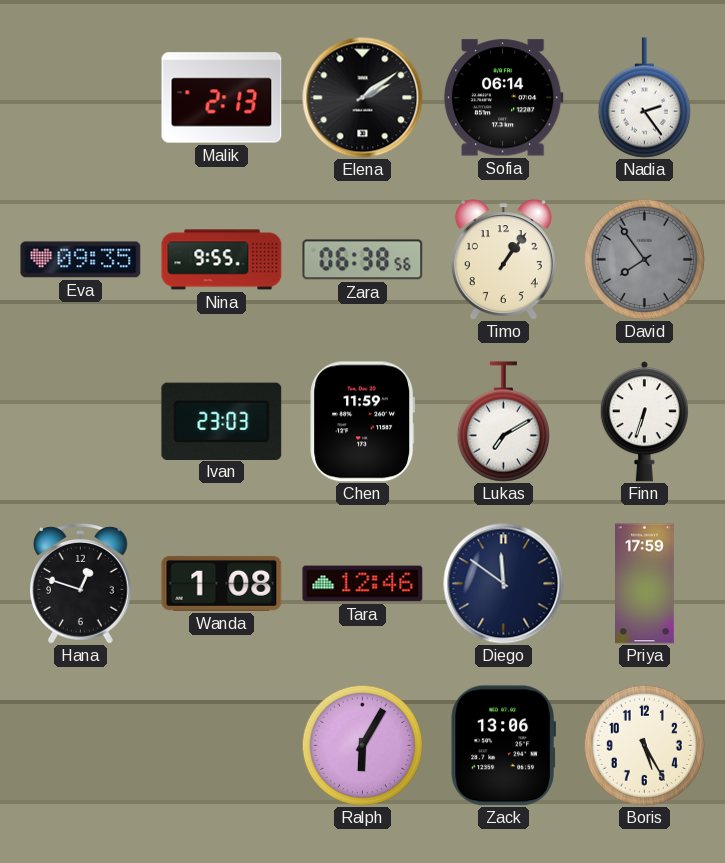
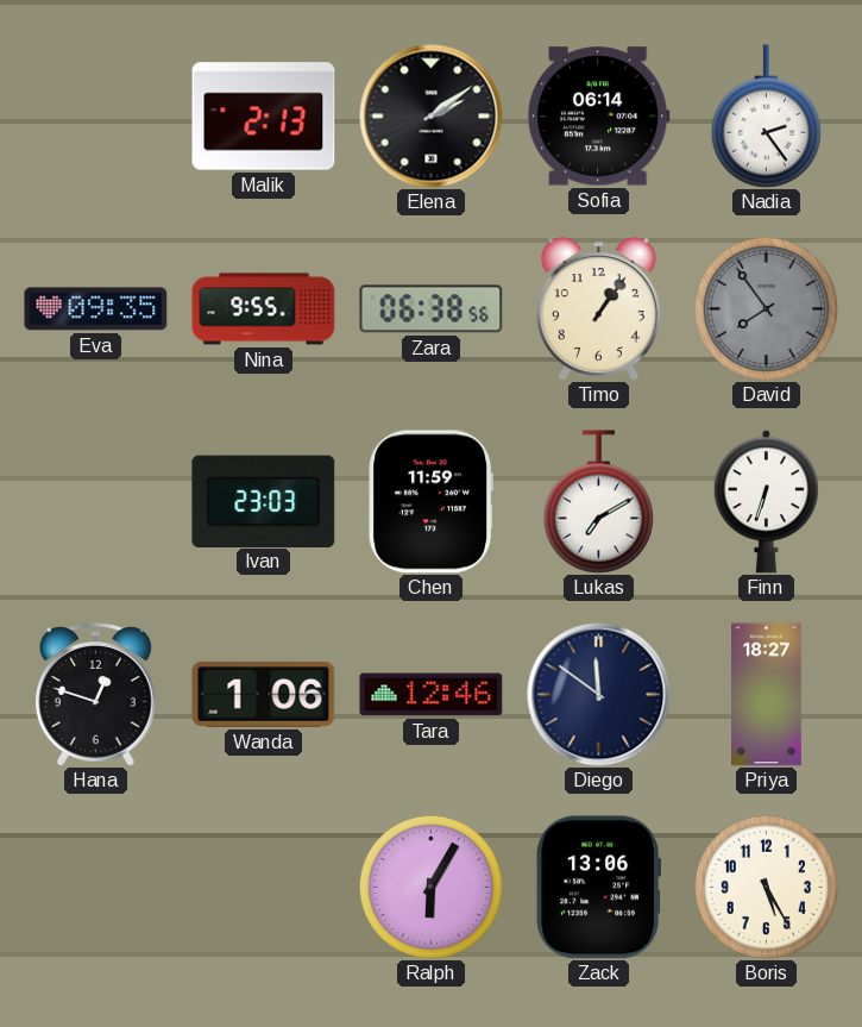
Wanda: 1:08 -> 1:06 (264, 694)
Priya: 17:59 -> 18:27 (767, 695)
